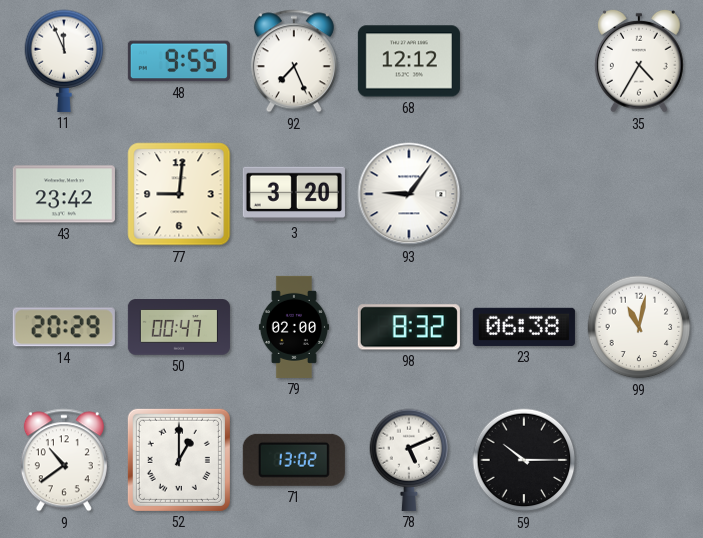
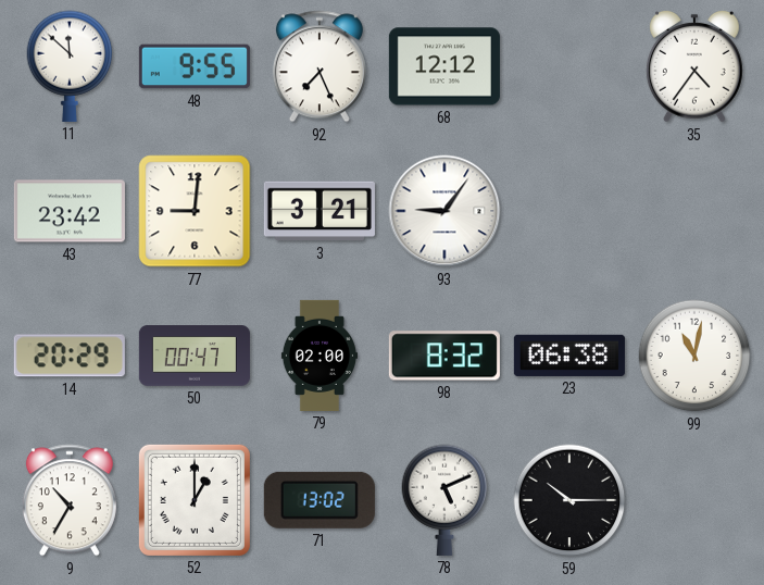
11: 11:56 -> 11:52 (70, 66)
35: 4:35 -> 4:36 (694, 66)
3: 3:20 -> 3:21 (320, 211)
9: 10:39 -> 10:35 (70, 500)
